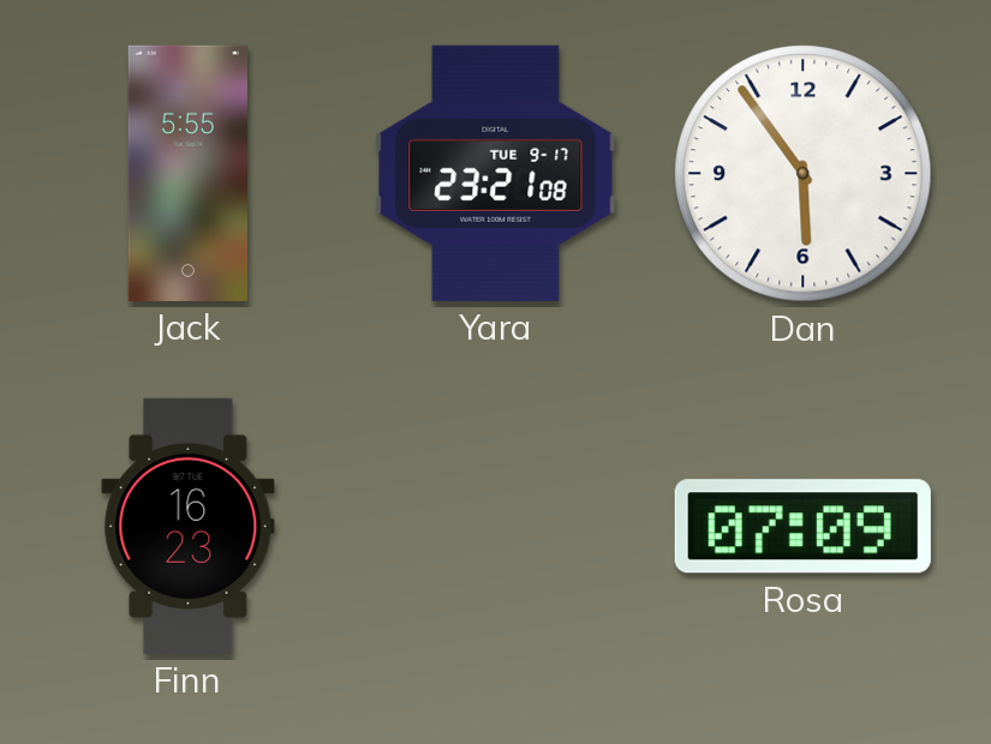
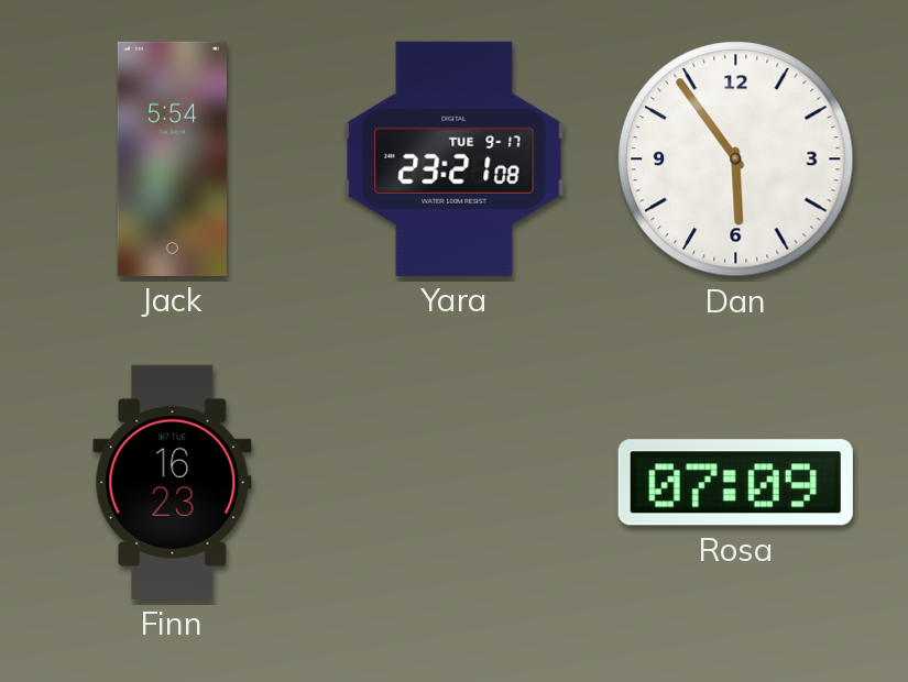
Jack: 5:55 -> 5:54 (172, 158)
